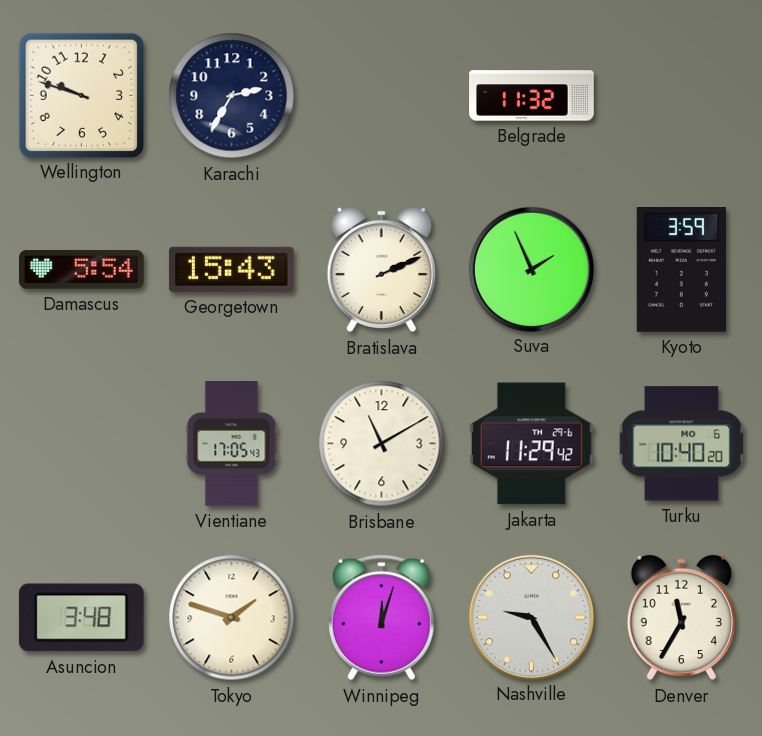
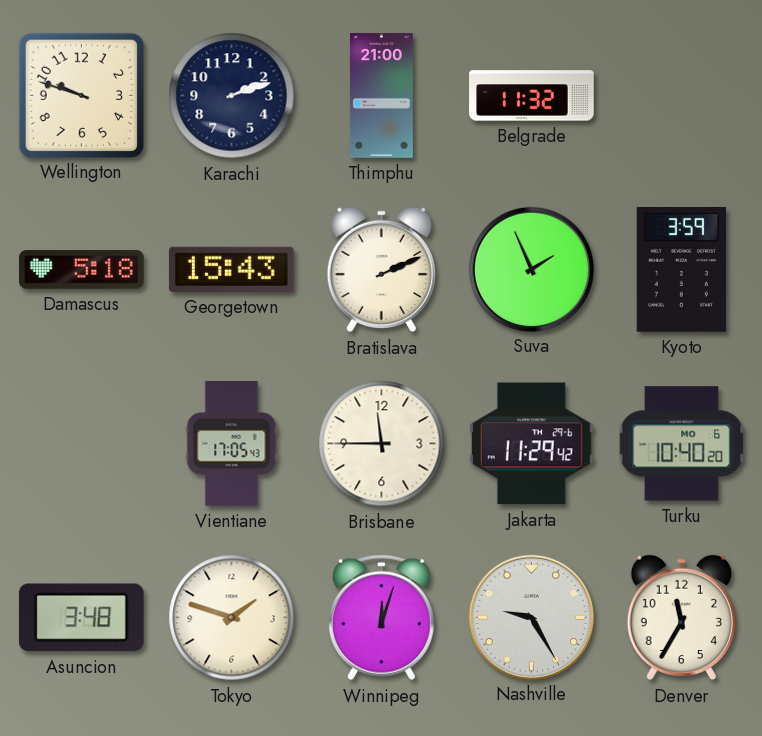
Karachi: 2:35 -> 2:12 (232, 96)
Thimphu: none -> 21:00 (381, 96)
Damascus: 5:54 -> 5:18 (82, 270)
Brisbane: 11:10 -> 11:45 (382, 444)
